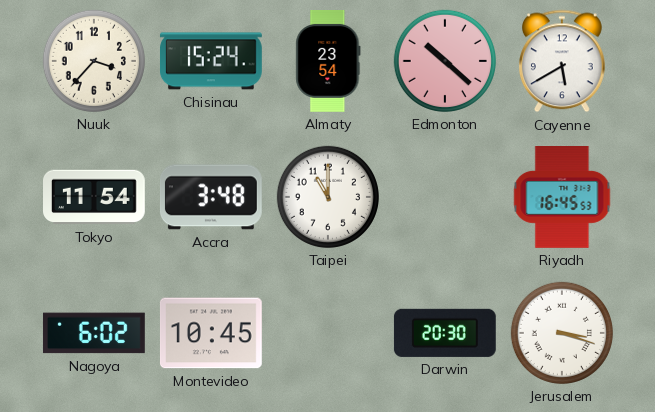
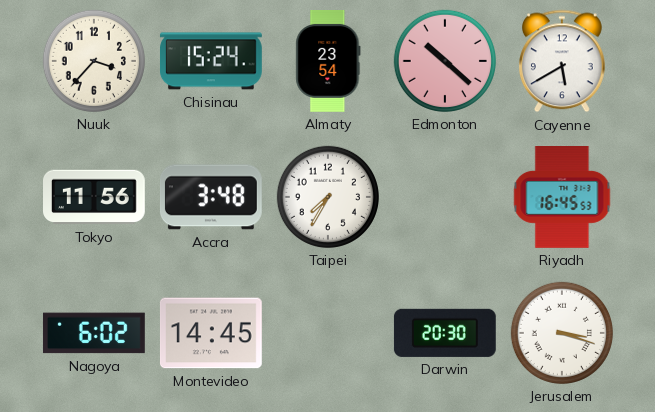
Tokyo: 11:54 -> 11:56 (95, 197)
Taipei: 11:00 -> 7:35 (328, 197)
Montevideo: 10:45 -> 14:45 (211, 333)
